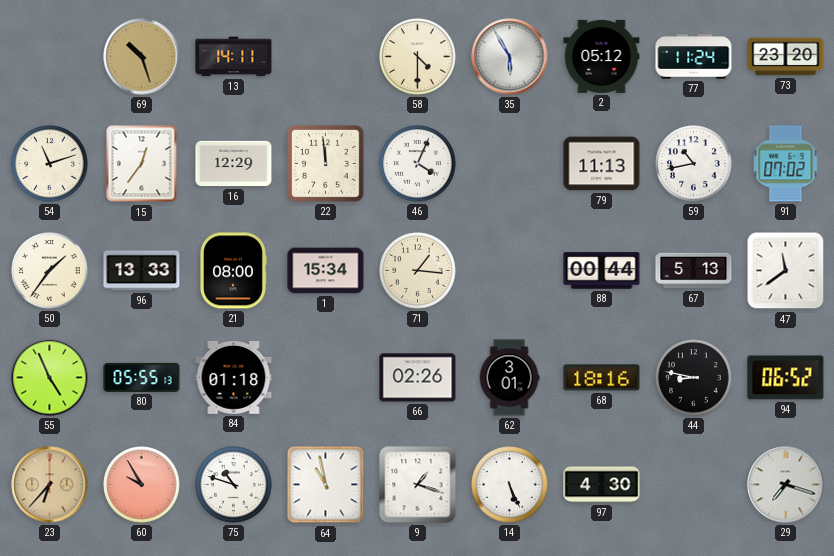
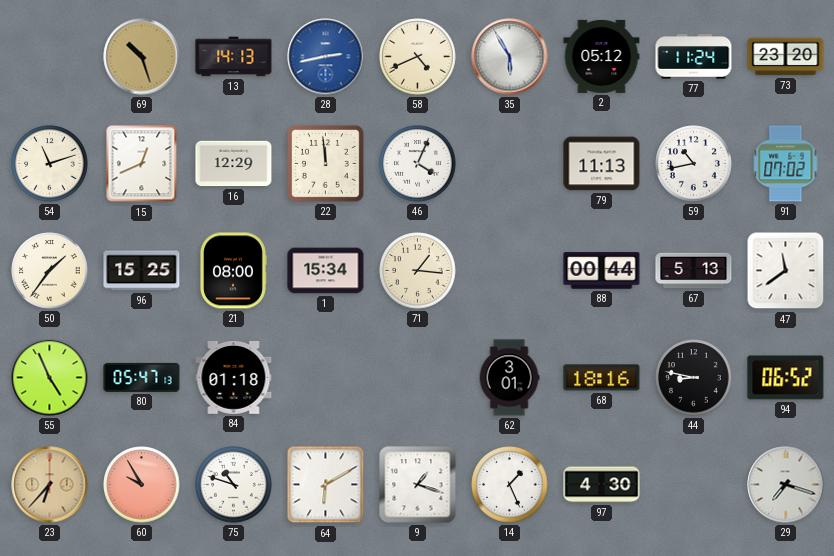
13: 14:11 -> 14:13 (234, 57)
28: none -> 2:43 (326, 57)
58: 4:30 -> 4:41 (418, 57)
15: 12:36 -> 12:41 (142, 164)
96: 13:33 -> 15:25 (142, 271)
80: 05:55 -> 05:47 (142, 377)
66: 02:26 -> none (418, 378)
64: 10:58 -> 6:10 (326, 485)
14: 5:26 -> 1:26 (510, 485)
